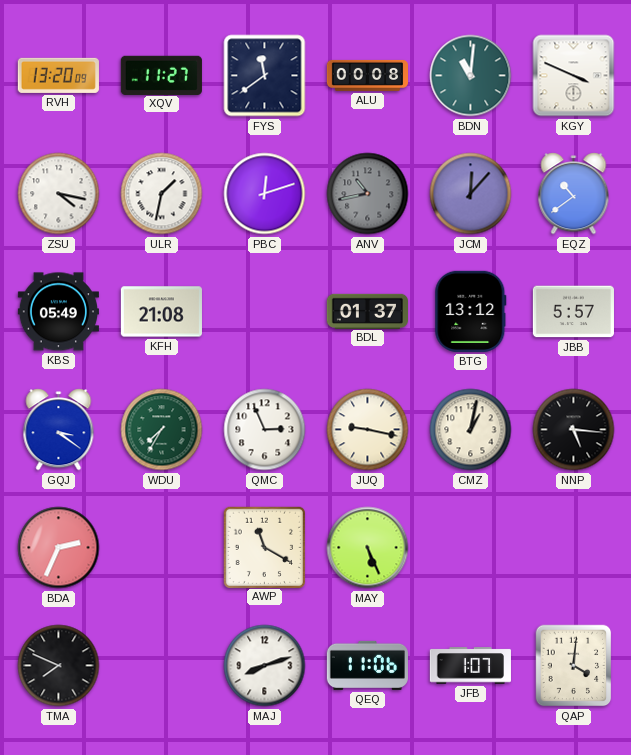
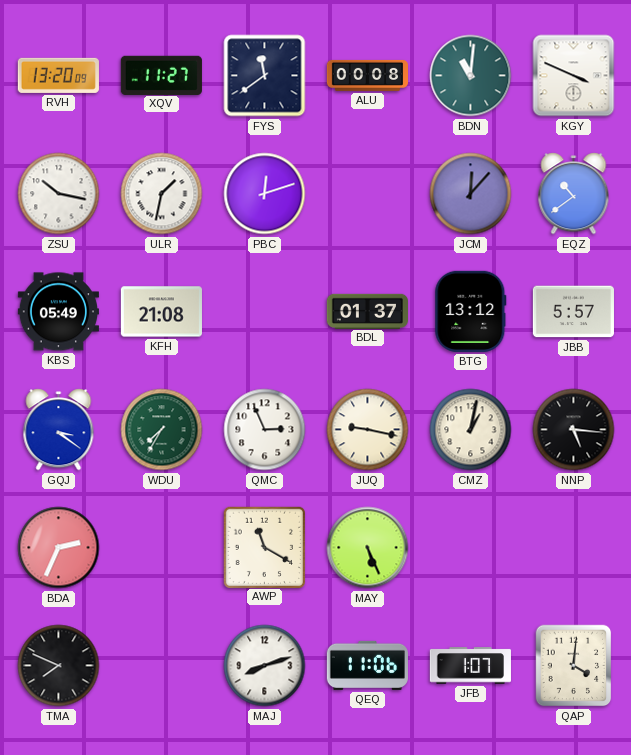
ZSU: 4:17 -> 10:17 (59, 194)
ANV: 10:43 -> none (368, 194)
